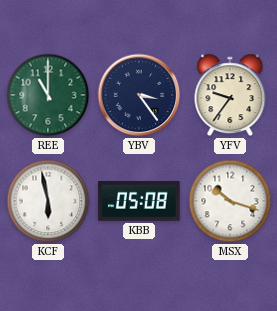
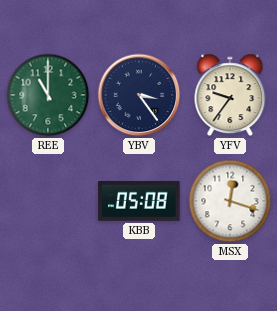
KCF: 5:58 -> none (48, 201)
MSX: 10:18 -> 12:18 (230, 201)
